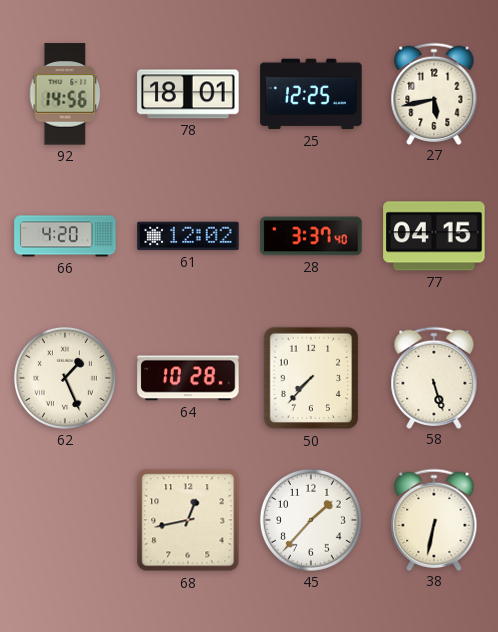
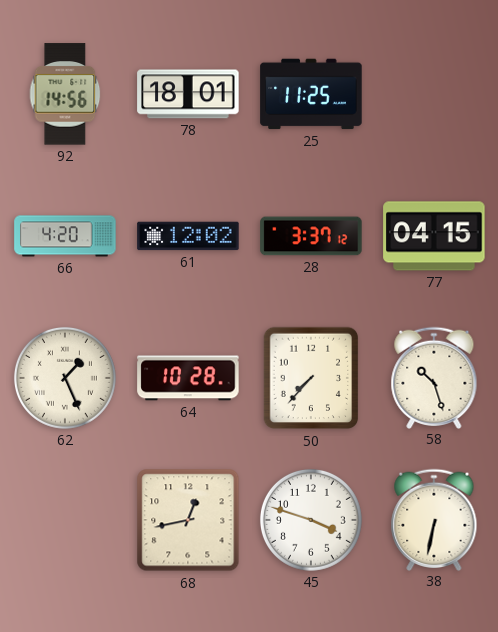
25: 12:25 -> 11:25 (311, 94)
27: 5:43 -> none (434, 93)
28: 3:37:40 -> 3:37:12 (311, 236)
58: 5:27 -> 10:27 (434, 377)
45: 1:37 -> 3:48 (311, 520)
